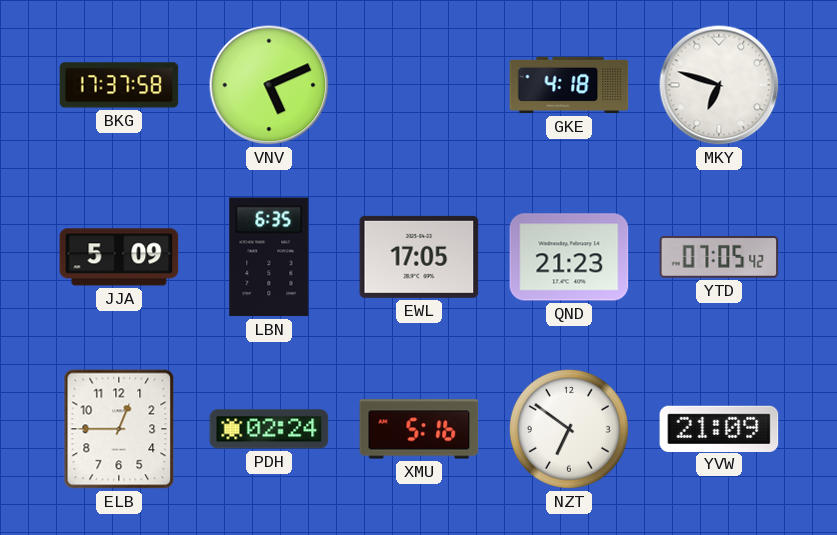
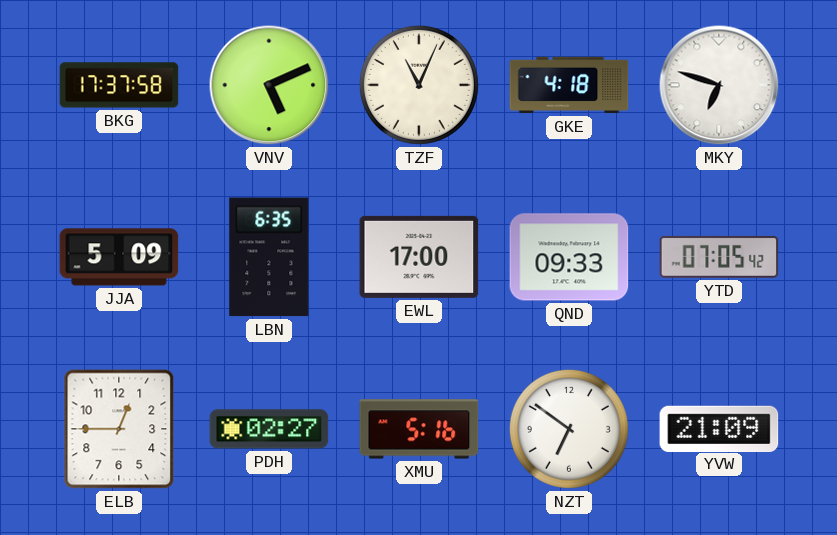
TZF: none -> 11:04 (419, 85)
EWL: 17:05 -> 17:00 (419, 257)
QND: 21:23 -> 09:33 (569, 257)
PDH: 02:24 -> 02:27 (269, 429)
